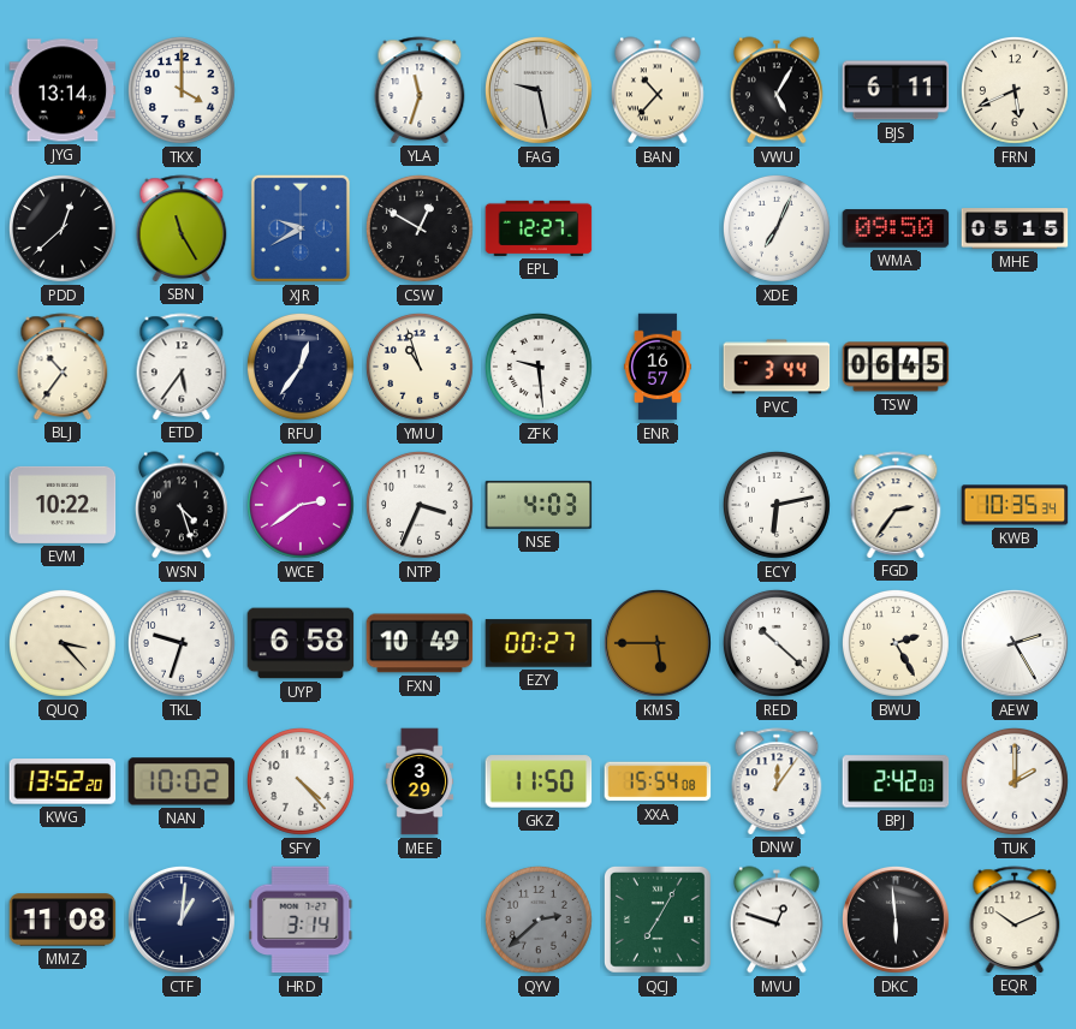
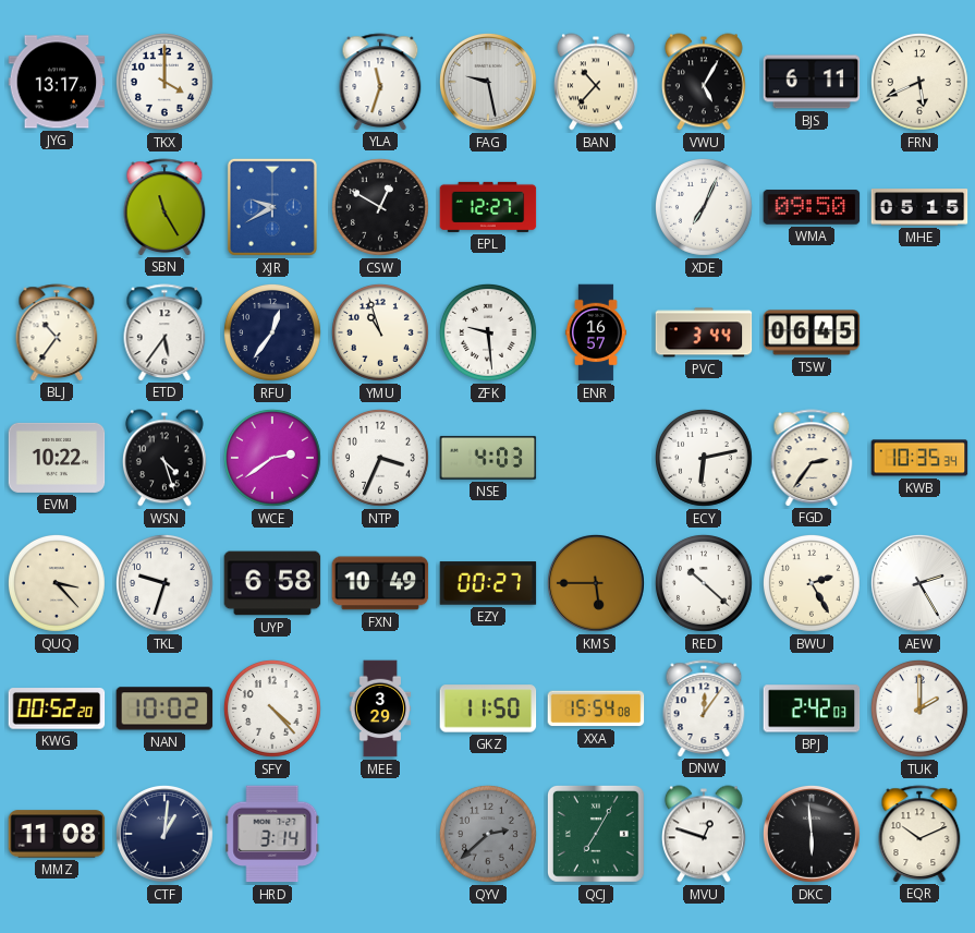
JYG: 13:14 -> 13:17 (57, 82)
PDD: 12:38 -> none (63, 228)
KWG: 13:52 -> 00:52 (57, 708)
